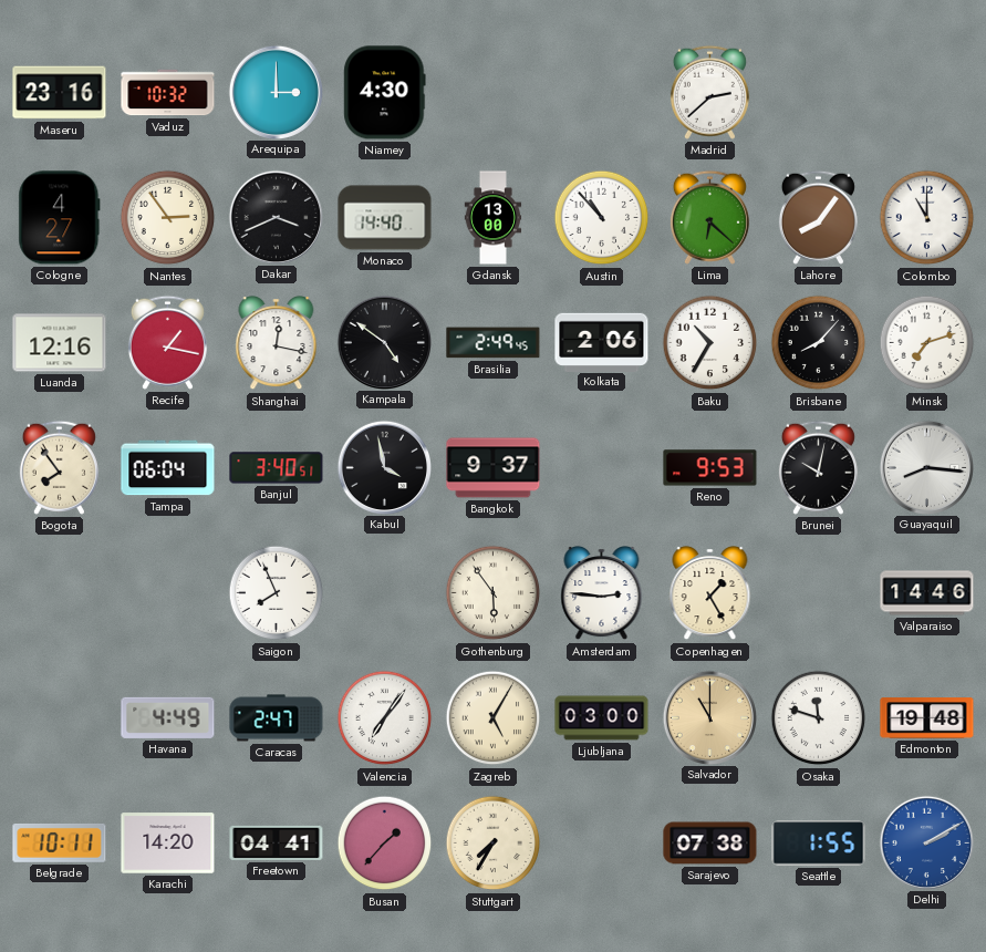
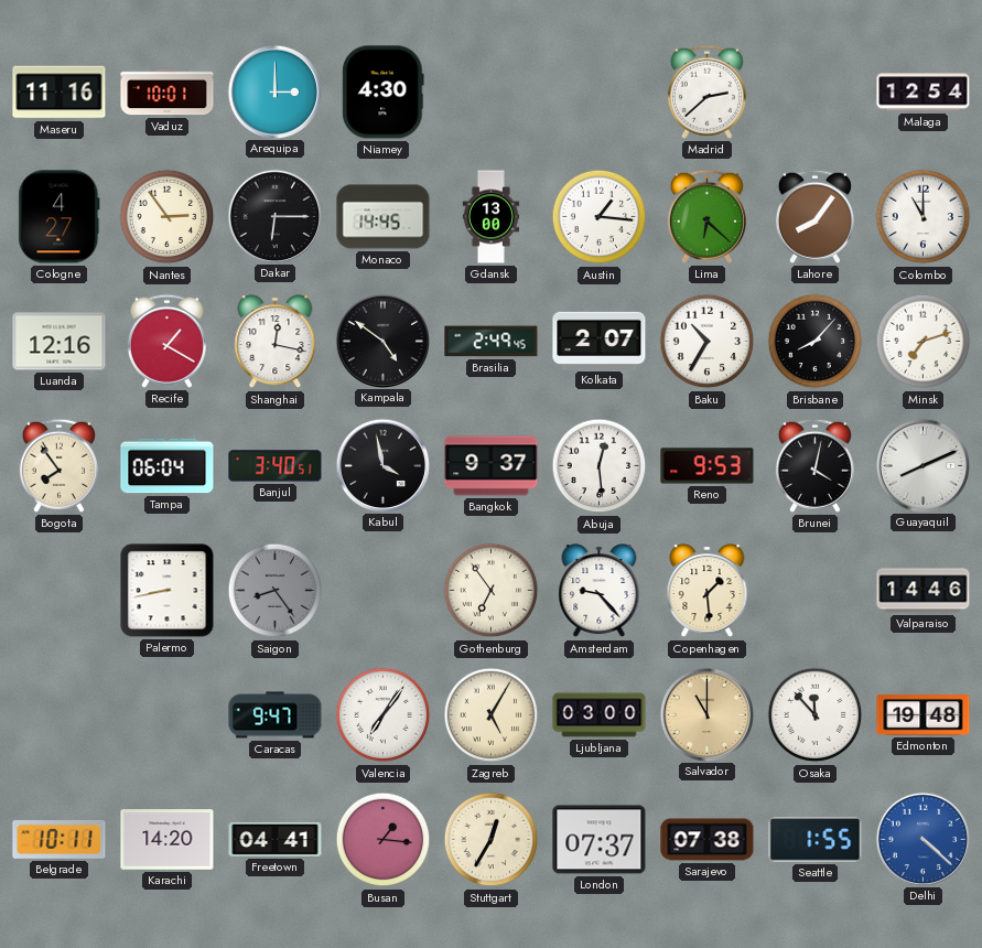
Maseru: 23:16 -> 11:16 (60, 93)
Vaduz: 10:32 -> 10:01 (168, 93)
Malaga: none -> 12:54 (924, 93)
Dakar: 3:41 -> 6:15 (274, 216)
Monaco: 14:40 -> 14:45 (384, 217)
Austin: 10:53 -> 1:16 (600, 217)
Recife: 1:17 -> 1:20 (166, 341)
Kolkata: 2:06 -> 2:07 (600, 341)
Abuja: none -> 12:29 (600, 466)
Brunei: 10:02 -> 4:02 (814, 465)
Guayaquil: 8:16 -> 8:11 (922, 465)
Palermo: none -> 8:43 (168, 591)
Saigon: 7:56 -> 8:24 (276, 591)
Saigon dial: white -> grey (276, 591)
Gothenburg: 5:54 -> 6:54 (492, 591)
Amsterdam: 2:46 -> 9:23 (600, 591)
Copenhagen: 1:25 -> 1:29 (708, 591)
Havana: 4:49 -> none (168, 717)
Caracas: 2:47 -> 9:47 (276, 715)
Osaka: 11:48 -> 11:53 (816, 715)
Busan: 1:37 -> 1:16 (384, 840)
Stuttgart: 7:35 -> 12:35 (492, 840)
London: none -> 07:37 (600, 840)
Delhi: 2:10 -> 4:22 (922, 839)
